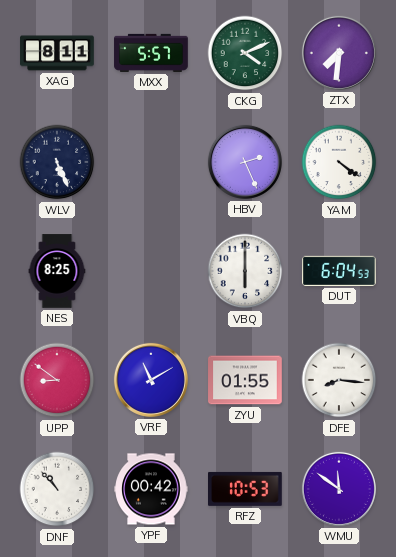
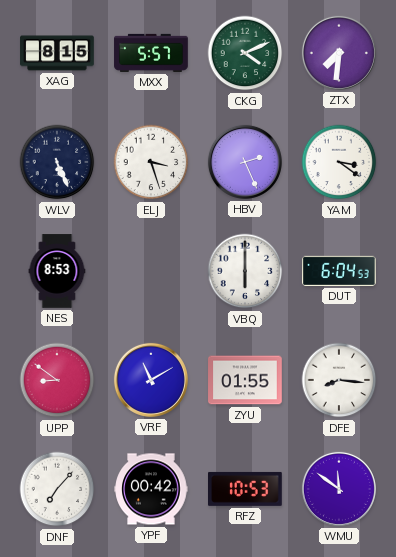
XAG: 8:11 -> 8:15 (57, 53)
ELJ: none -> 3:27 (151, 162)
YAM: 4:21 -> 3:21 (339, 162)
NES: 8:25 -> 8:53 (57, 271)
DNF: 10:53 -> 7:07 (57, 489)
